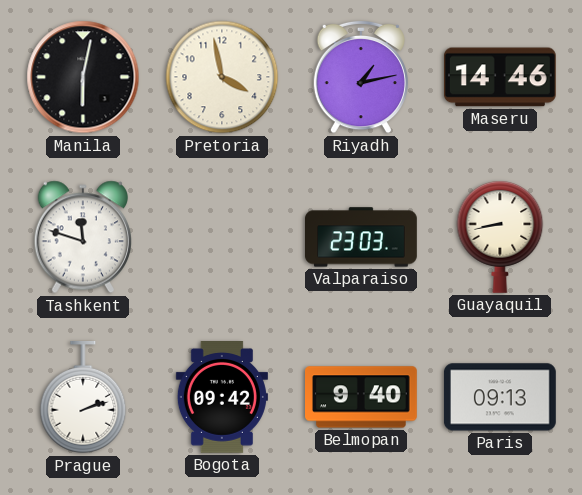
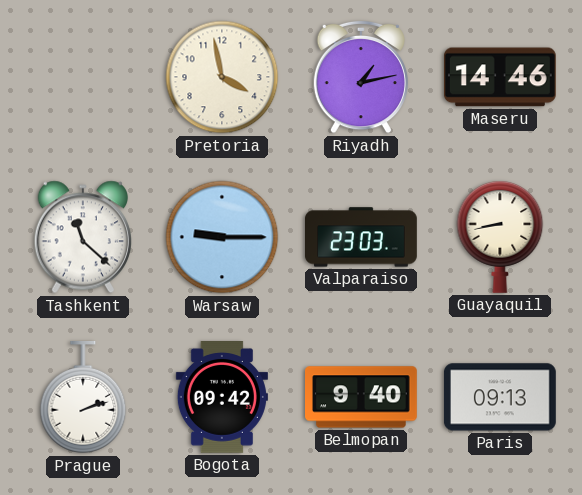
Manila: 6:02 -> none (83, 77)
Tashkent: 11:48 -> 11:22 (82, 237)
Warsaw: none -> 9:15 (222, 237)
